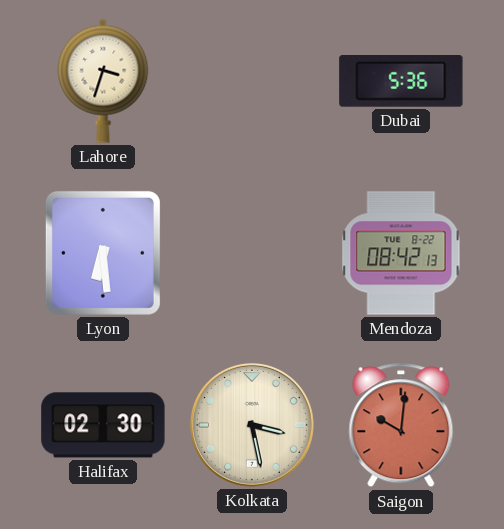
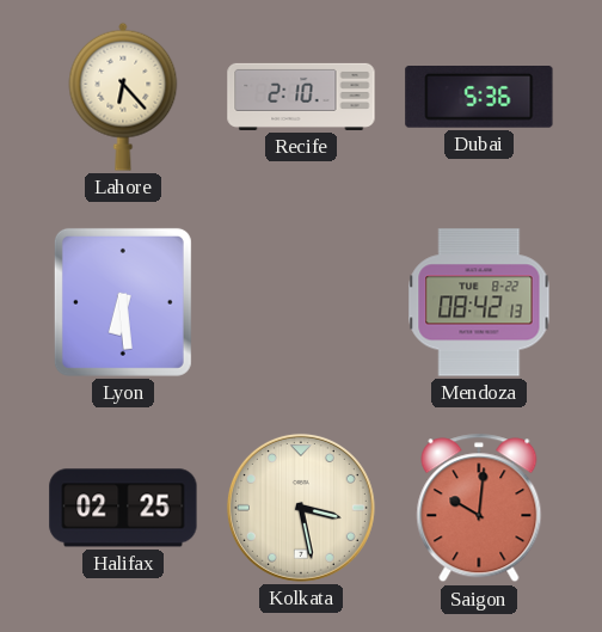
Lahore: 3:33 -> 6:23 (123, 97)
Recife: none -> 2:10 (301, 97)
Halifax: 02:30 -> 02:25 (123, 508)
